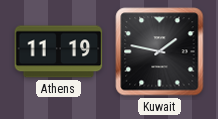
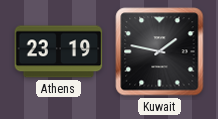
Athens: 11:19 -> 23:19 (59, 52)
